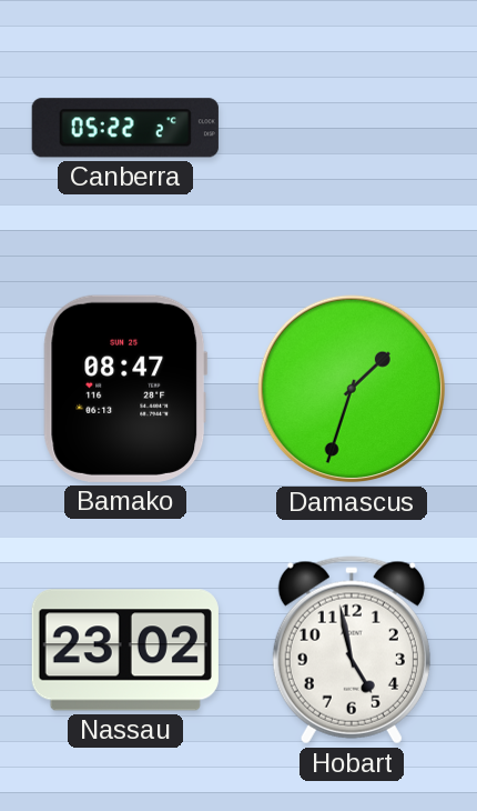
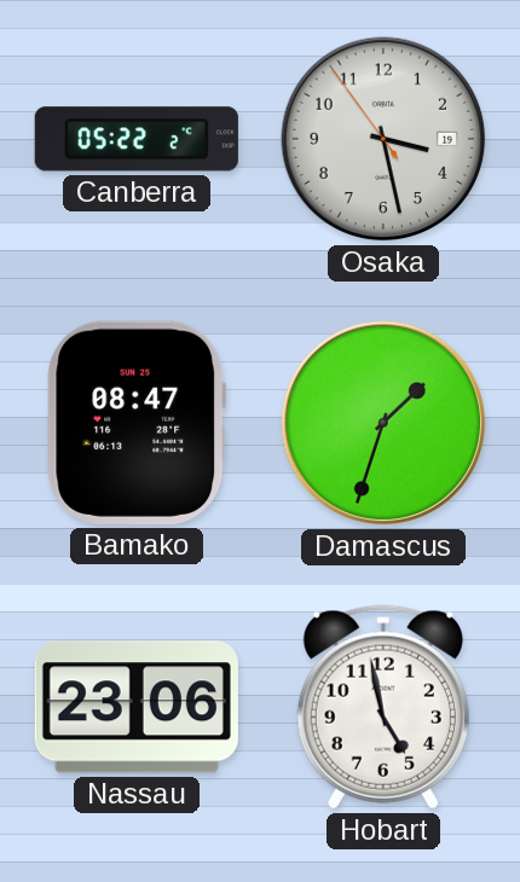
Osaka: none -> 3:27 (383, 139)
Nassau: 23:02 -> 23:06 (137, 707)
